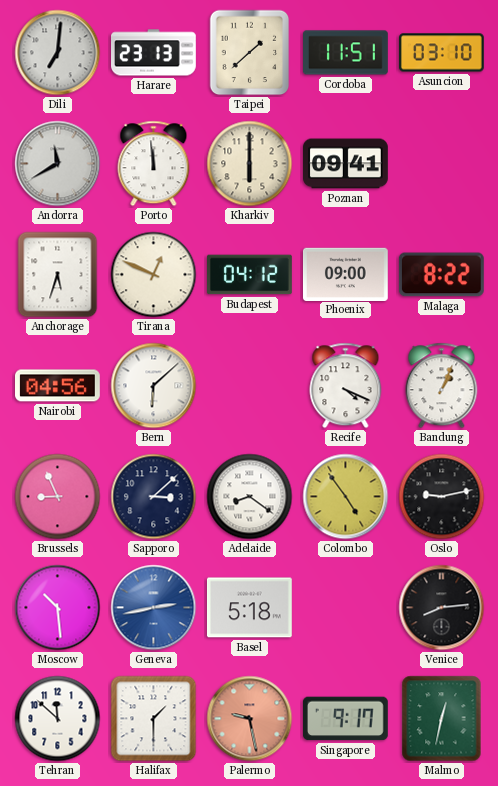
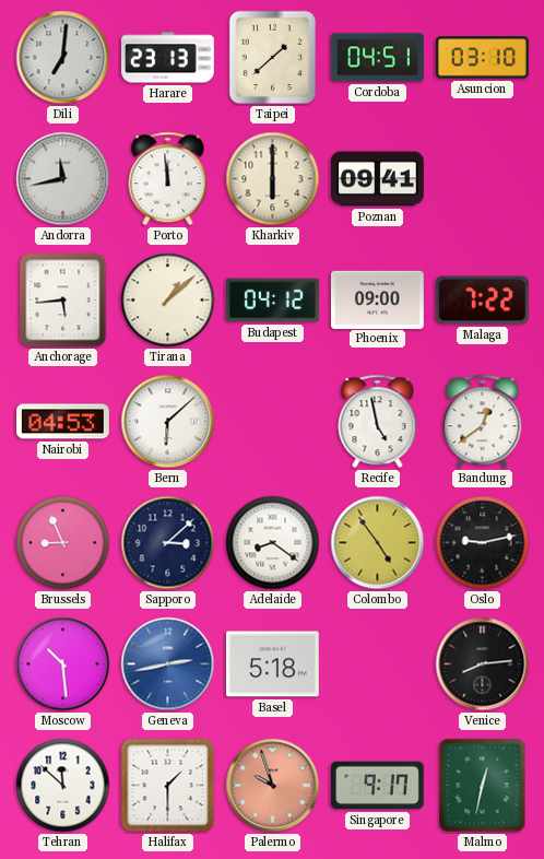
Cordoba: 11:51 -> 04:51 (378, 58)
Andorra: 11:40 -> 11:43 (63, 179)
Anchorage: 5:33 -> 5:44 (63, 301)
Tirana: 12:49 -> 1:08 (168, 301)
Malaga: 8:22 -> 7:22 (482, 301)
Nairobi: 04:56 -> 04:53 (63, 422)
Recife: 4:19 -> 4:58 (378, 422)
Bandung: 1:04 -> 12:39 (483, 422)
Palermo: 9:28 -> 9:57 (273, 786)
